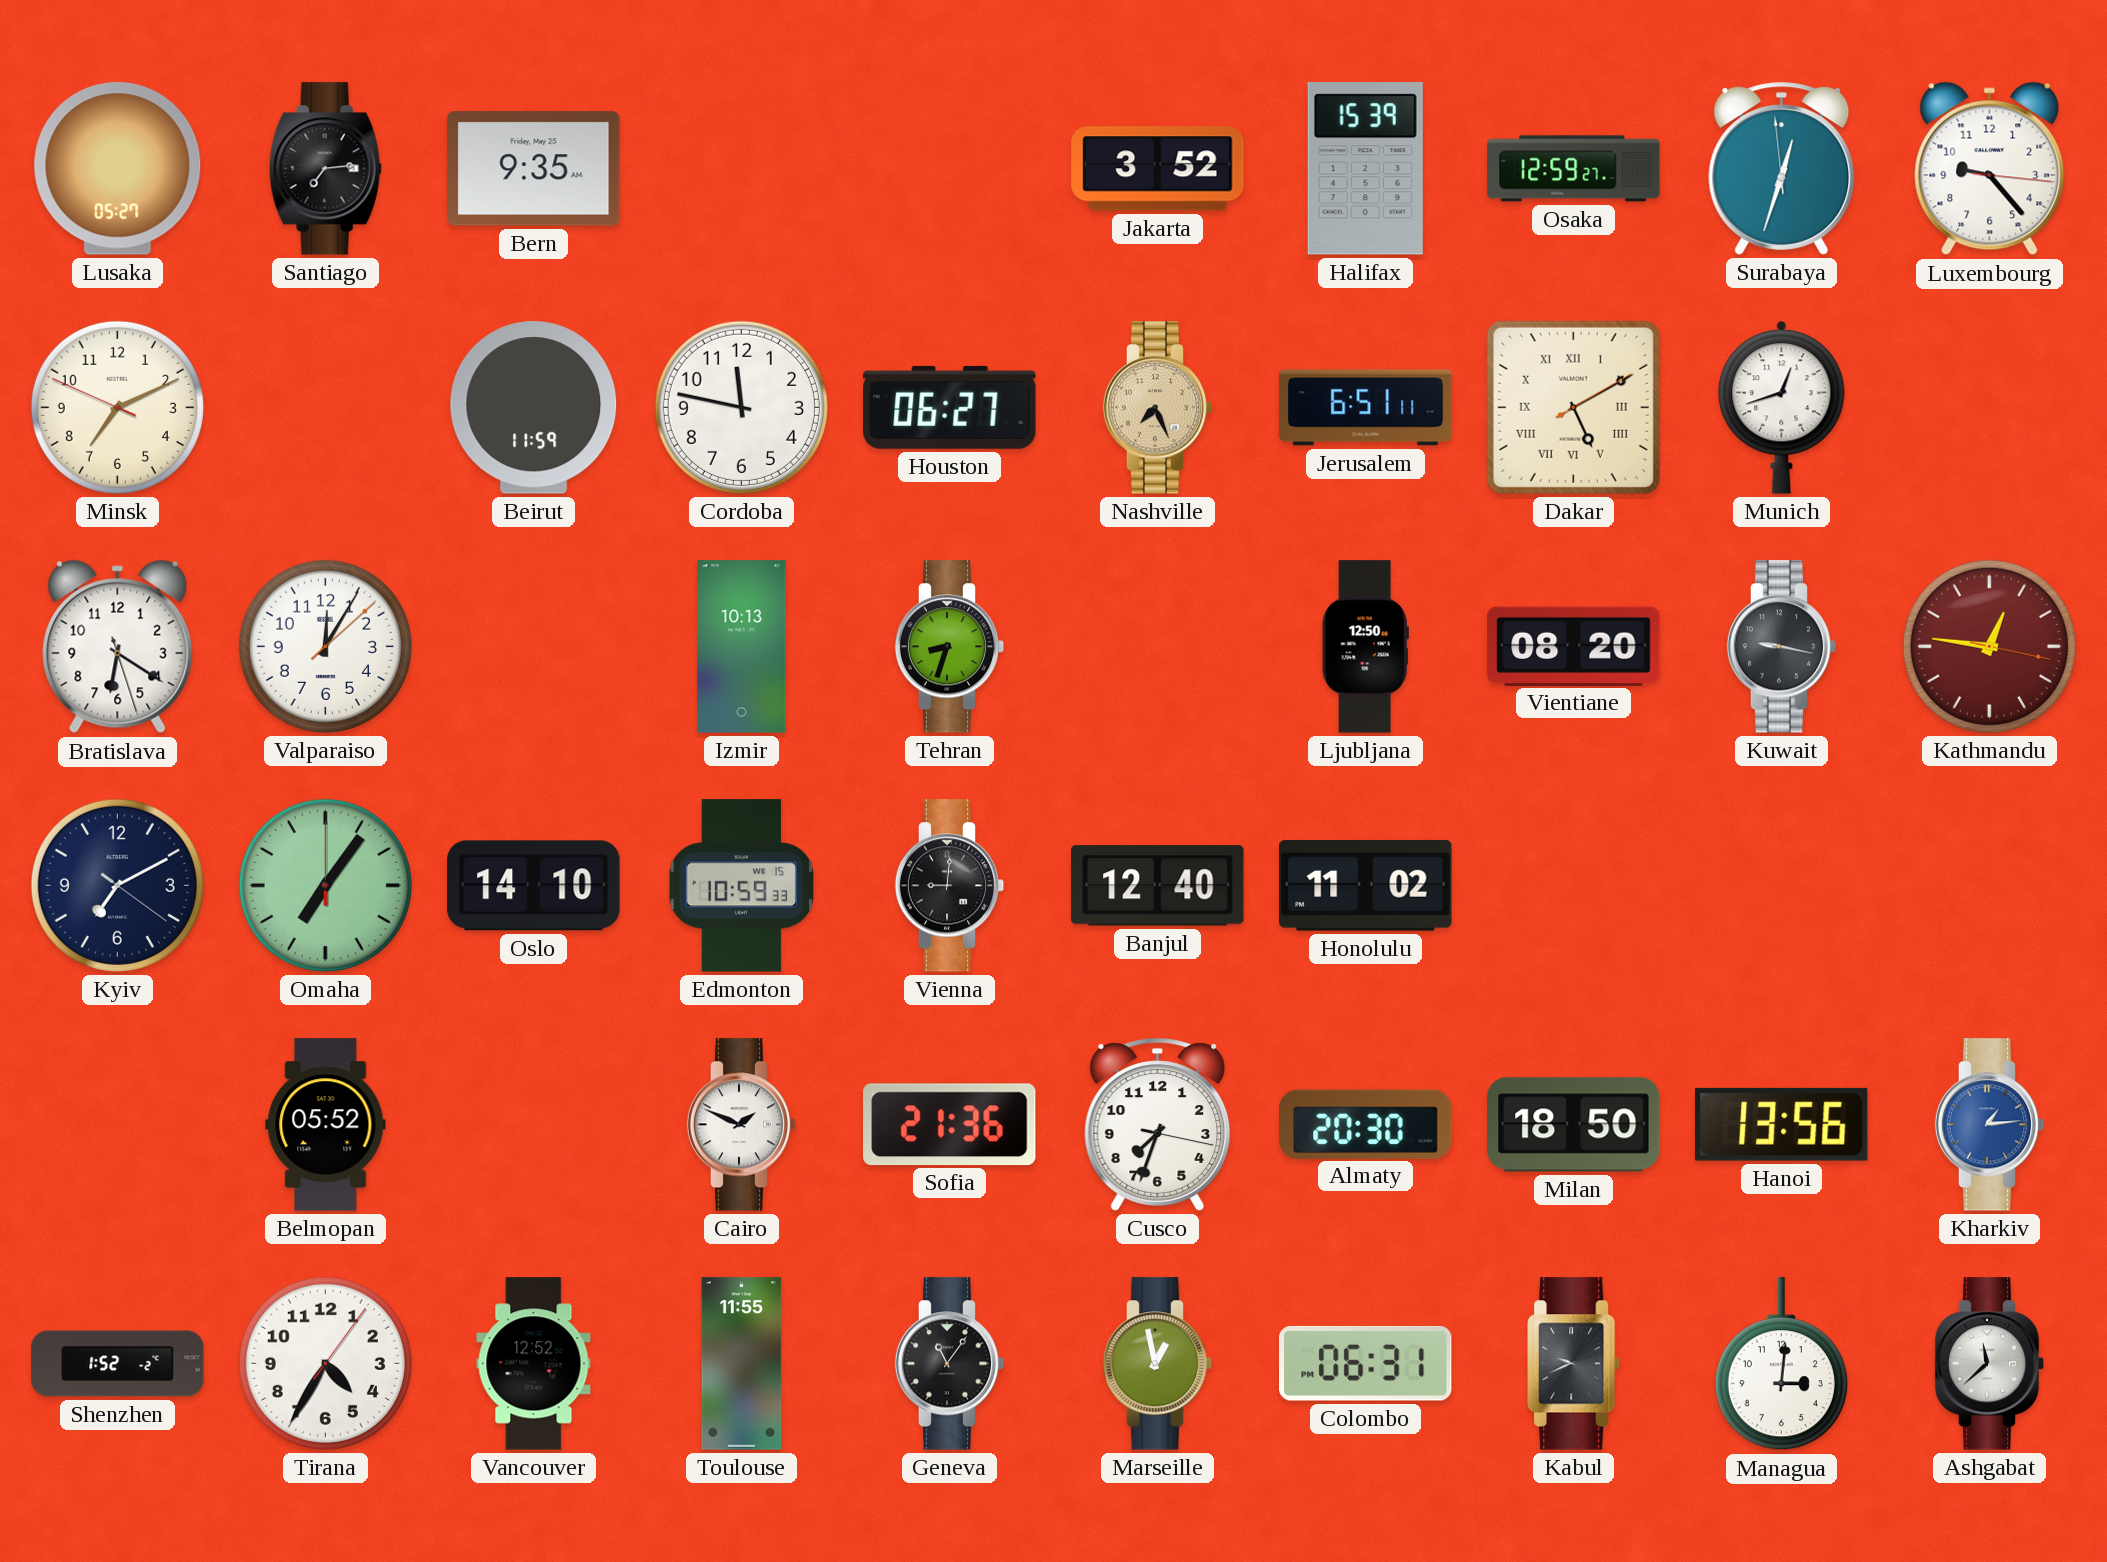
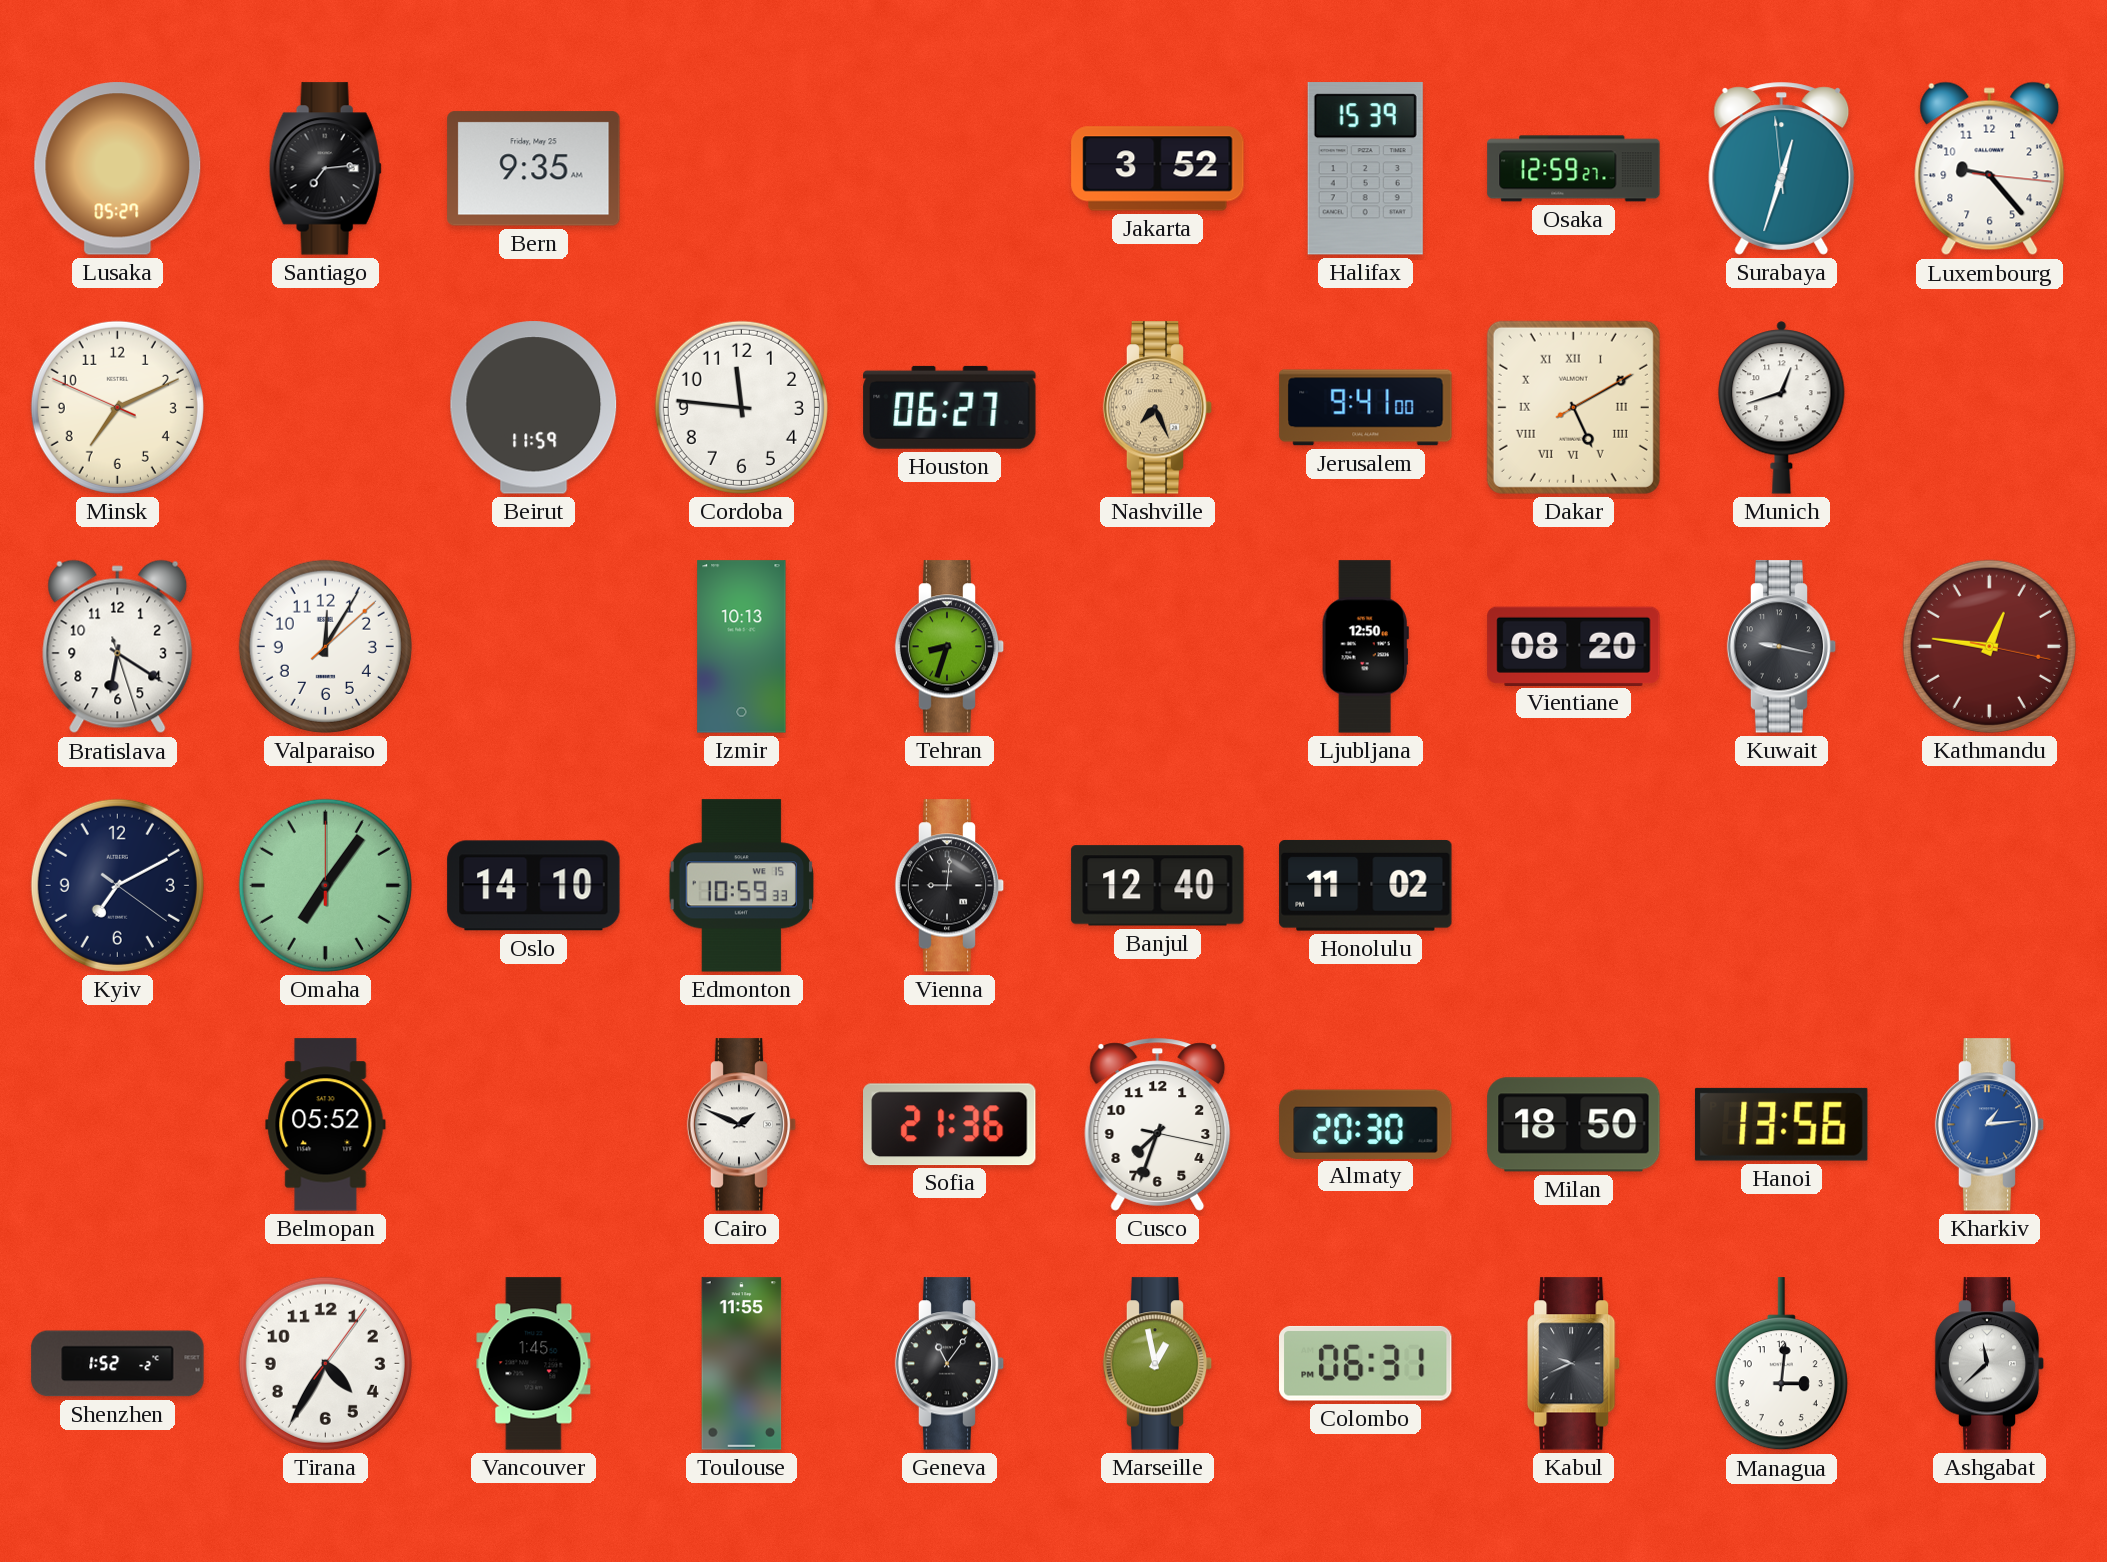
Cordoba: 11:47 -> 11:46 (741, 407)
Jerusalem: 6:51 -> 9:41 (1366, 408)
Vancouver: 12:52 -> 1:45 (534, 1364)
